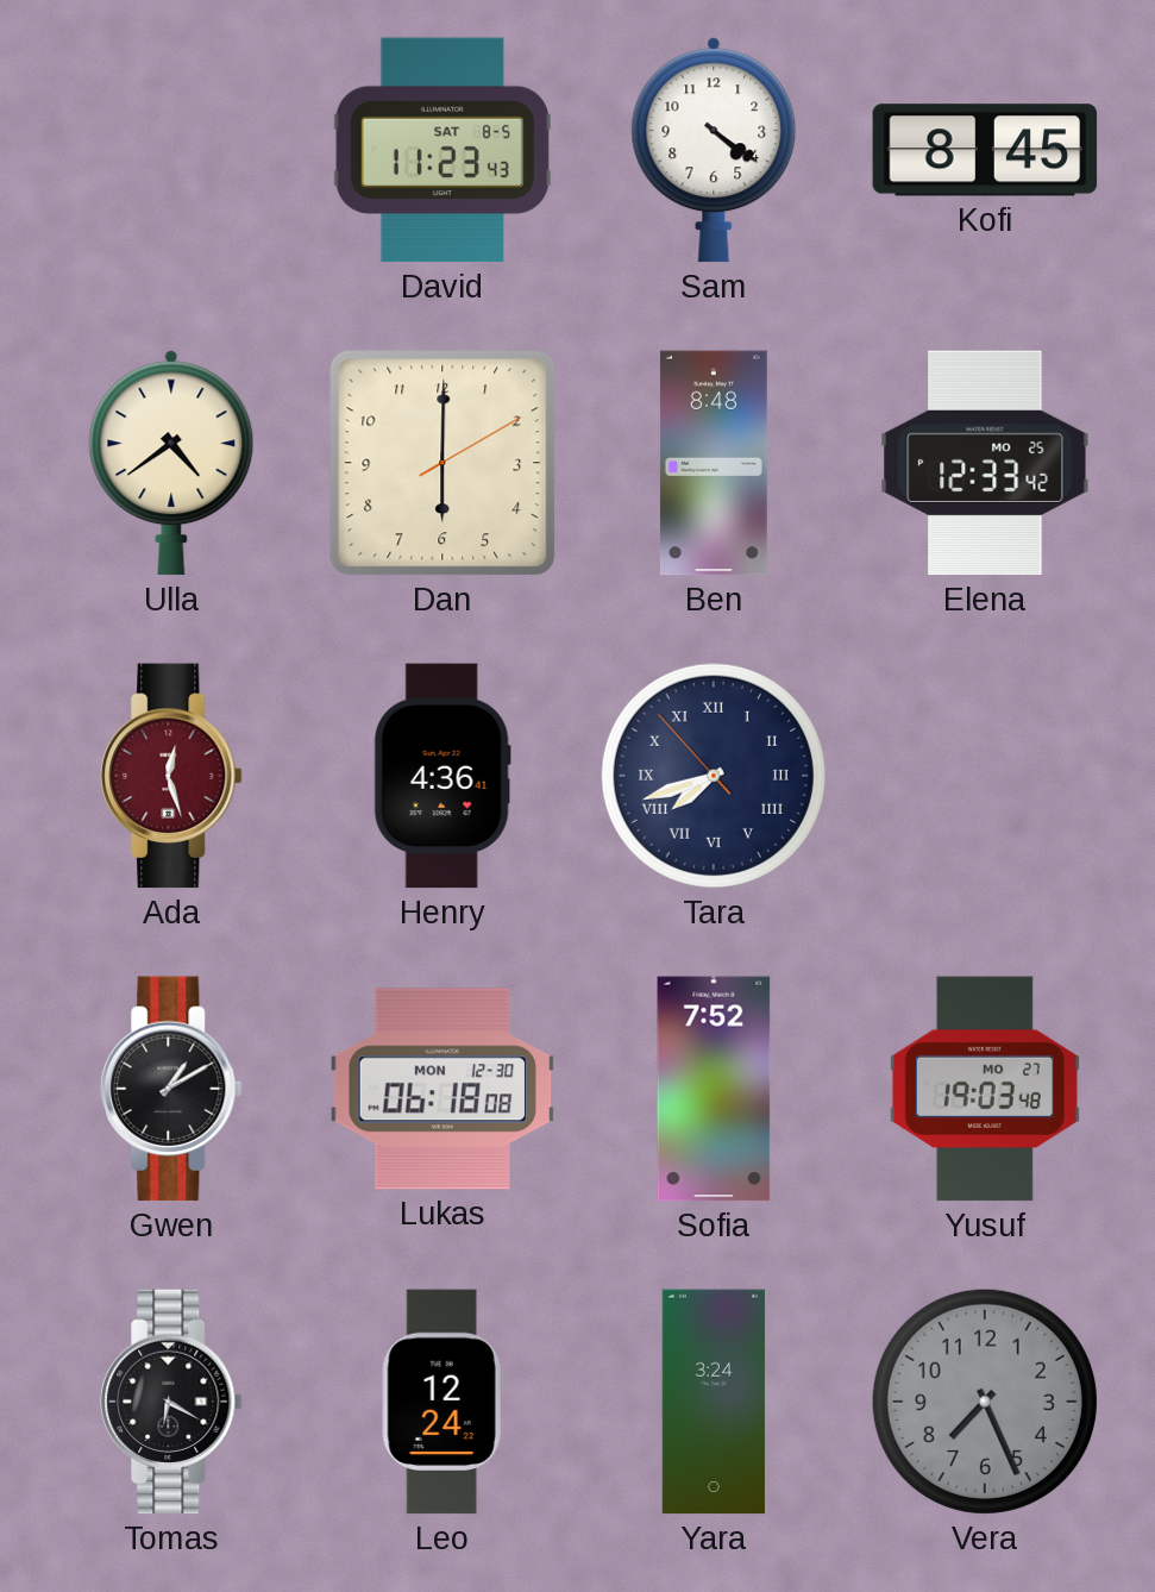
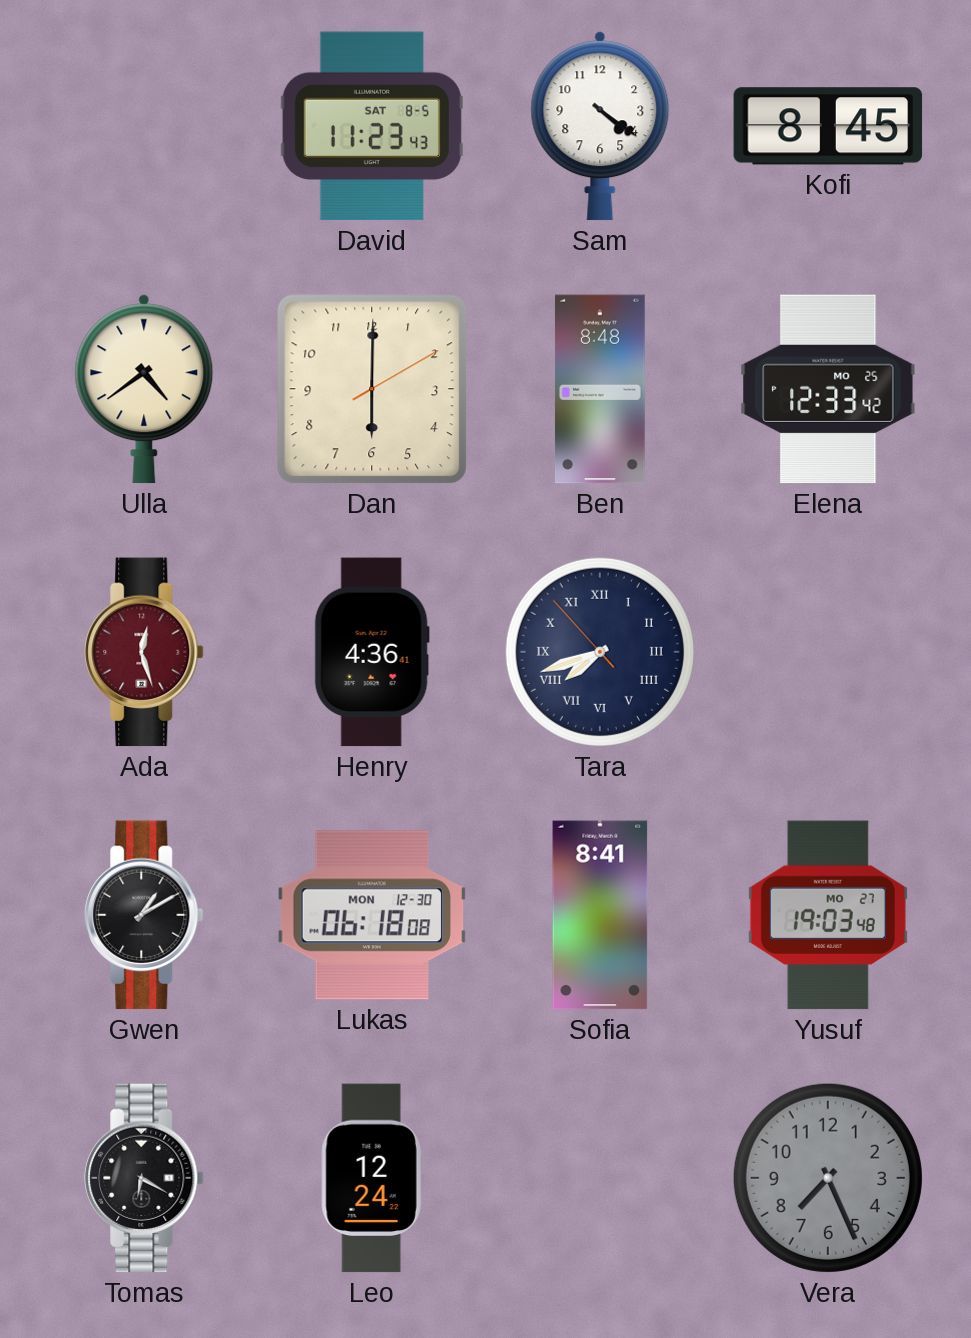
Sofia: 7:52 -> 8:41 (600, 915)
Yara: 3:24 -> none (714, 1402)
